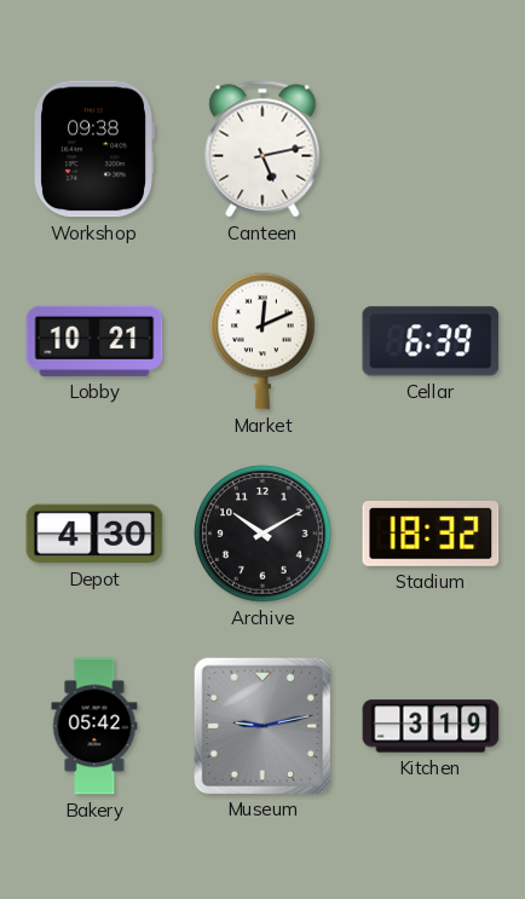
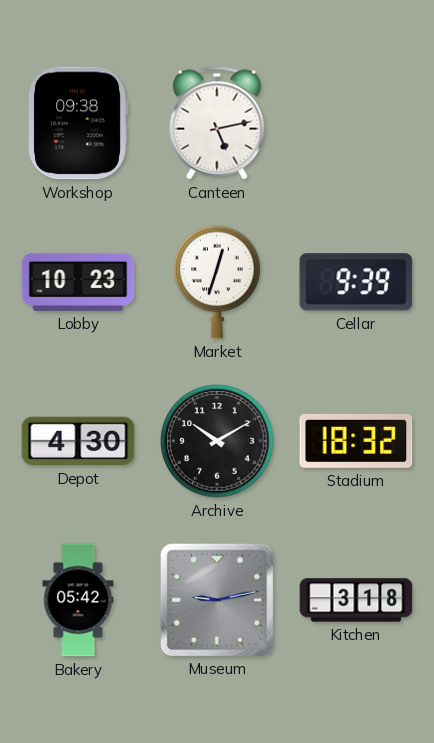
Lobby: 10:21 -> 10:23 (78, 282)
Market: 12:11 -> 12:33 (217, 282)
Cellar: 6:39 -> 9:39 (356, 282)
Kitchen: 3:19 -> 3:18 (356, 600)
